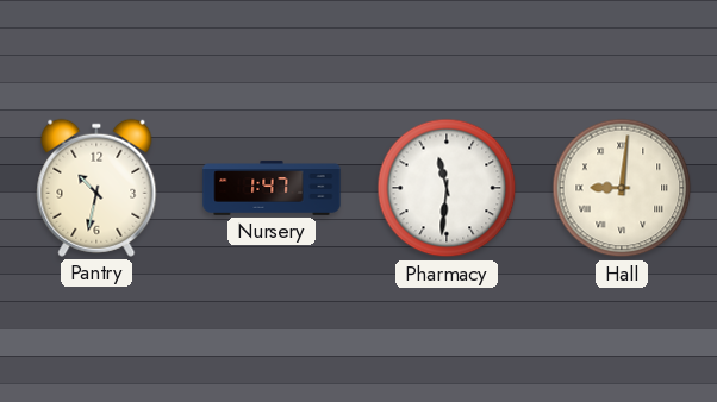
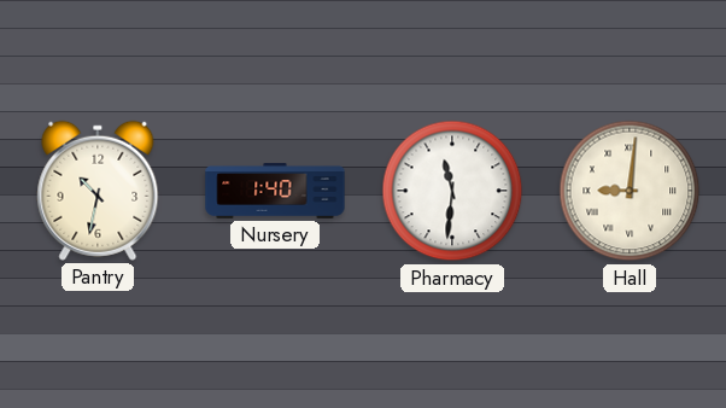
Nursery: 1:47 -> 1:40 (275, 191)
